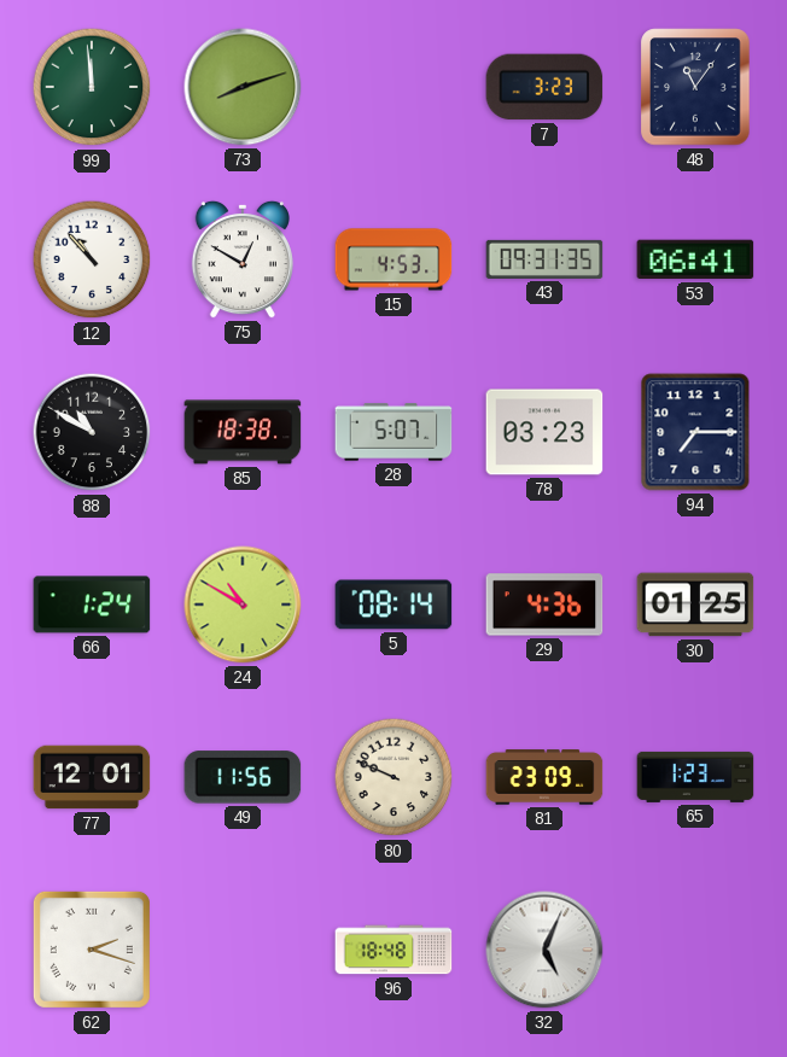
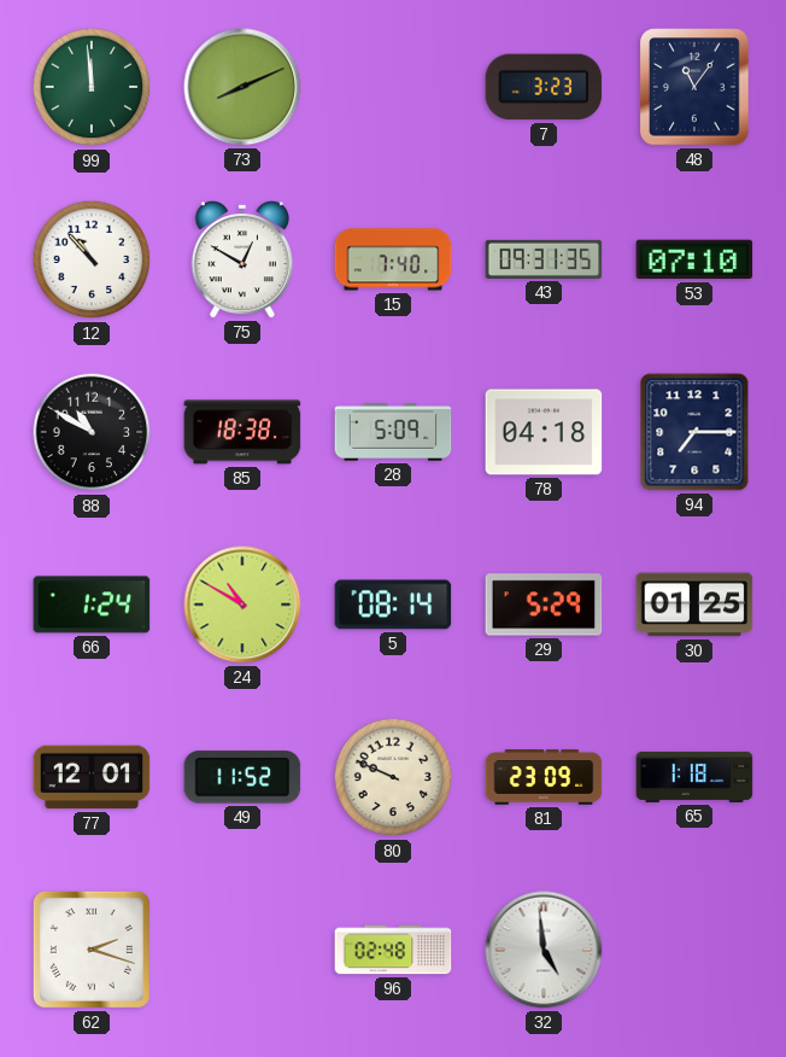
73: 8:12 -> 8:11 (242, 87)
15: 4:53 -> 7:40 (393, 259)
53: 06:41 -> 07:10 (694, 259)
28: 5:07 -> 5:09 (393, 432)
78: 03:23 -> 04:18 (544, 432)
29: 4:36 -> 5:29 (544, 605)
49: 11:56 -> 11:52 (242, 777)
65: 1:23 -> 1:18 (694, 777)
96: 18:48 -> 02:48 (393, 950)
32: 5:04 -> 4:59 (544, 950)
